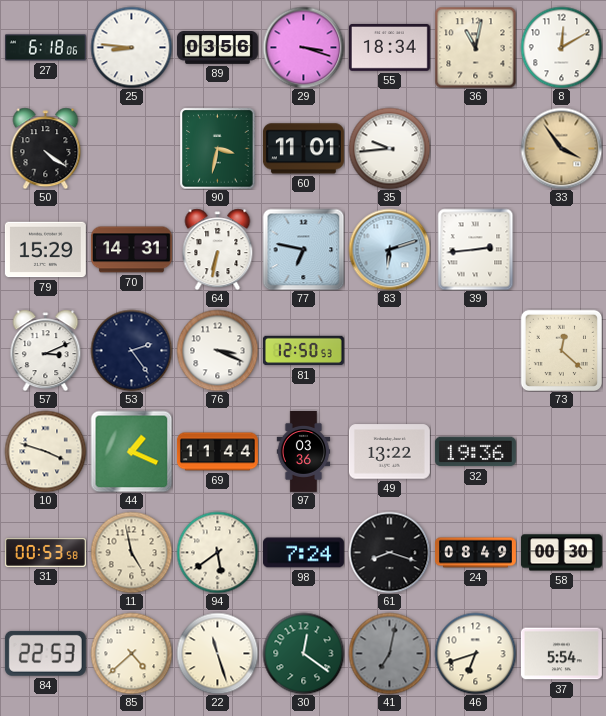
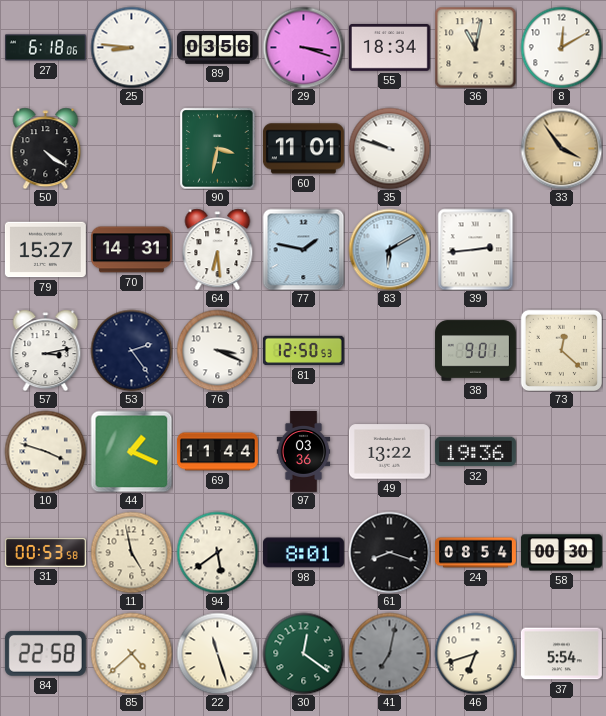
35: 9:44 -> 9:48 (389, 148)
79: 15:29 -> 15:27 (45, 250)
64: 6:32 -> 6:29 (218, 249)
77: 6:47 -> 1:47 (303, 249)
83: 6:12 -> 6:10 (389, 249)
57: 3:11 -> 3:13 (46, 350)
38: none -> 9:01 (475, 351)
98: 7:24 -> 8:01 (303, 553)
24: 08:49 -> 08:54 (476, 553)
84: 22:53 -> 22:58 (45, 653)
